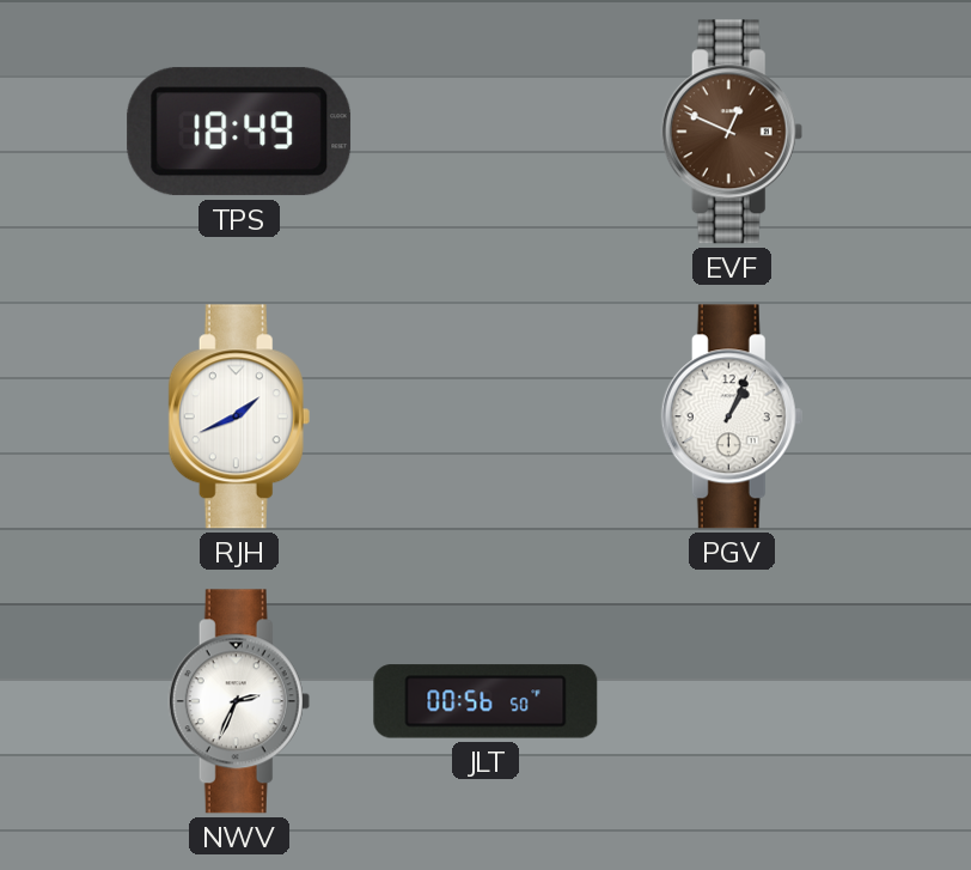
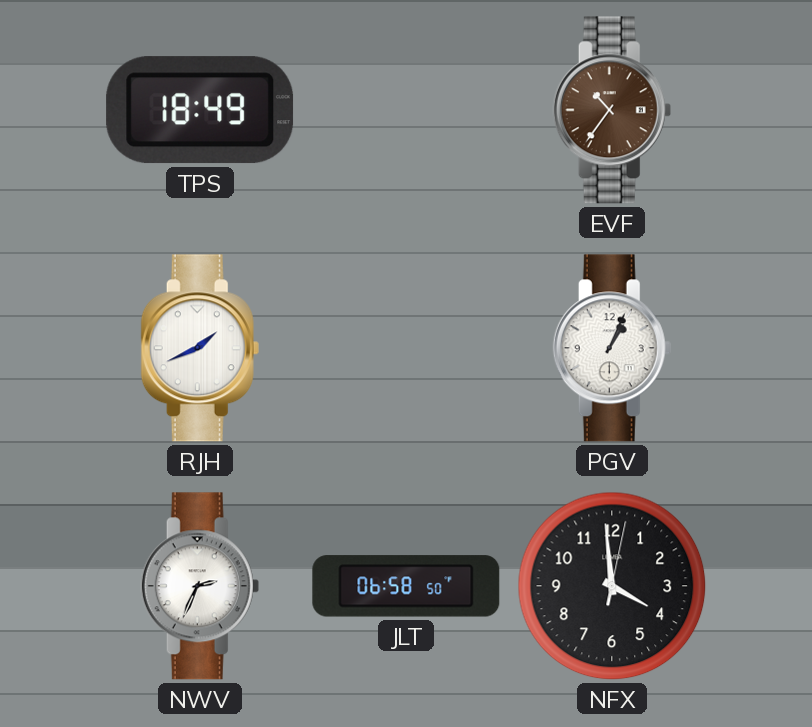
EVF: 12:49 -> 10:36 (612, 110)
JLT: 00:56 -> 06:58 (406, 586)
NFX: none -> 3:59 (612, 586)
